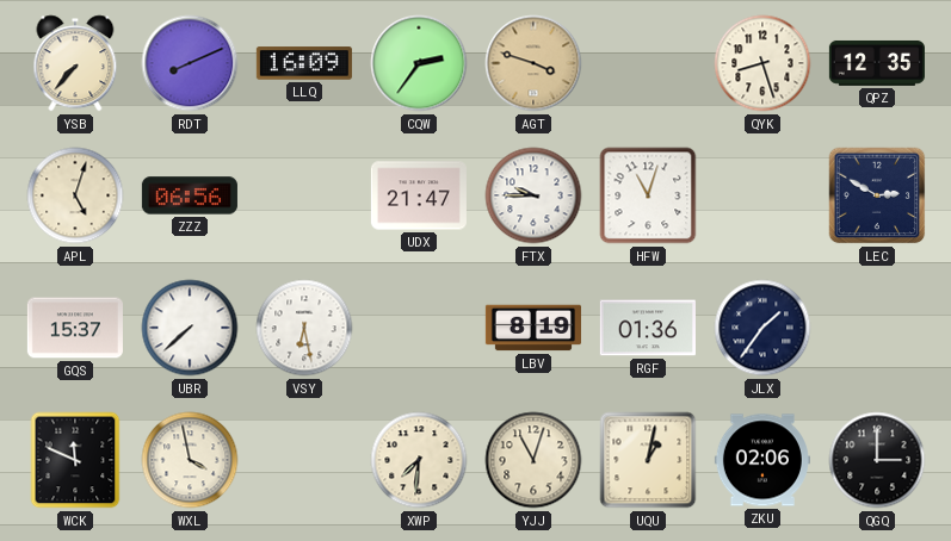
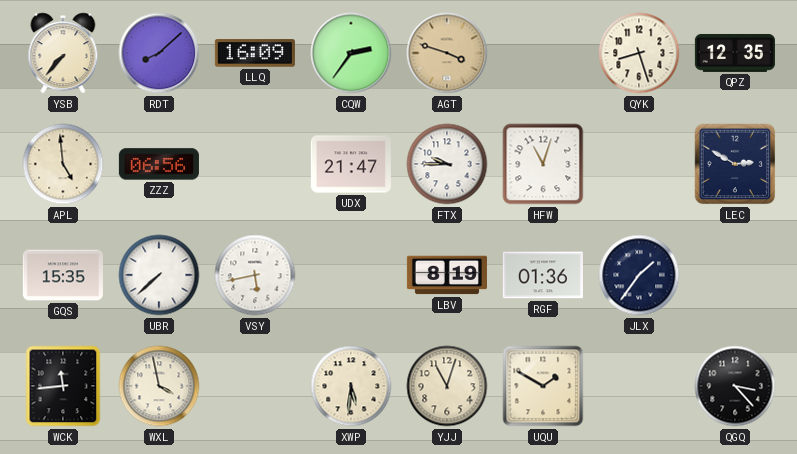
RDT: 8:11 -> 8:08 (159, 53)
APL: 5:03 -> 4:59 (63, 164)
GQS: 15:37 -> 15:35 (63, 275)
VSY: 6:28 -> 5:43 (255, 275)
WCK: 11:49 -> 11:44 (63, 386)
XWP: 7:31 -> 5:31 (351, 386)
UQU: 1:02 -> 1:50 (543, 386)
ZKU: 02:06 -> none (762, 460)
QGQ: 3:00 -> 3:23 (735, 386)
